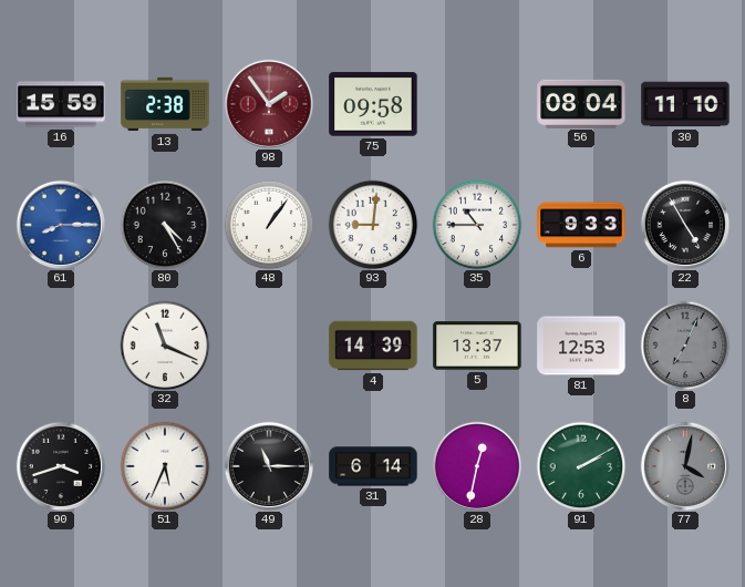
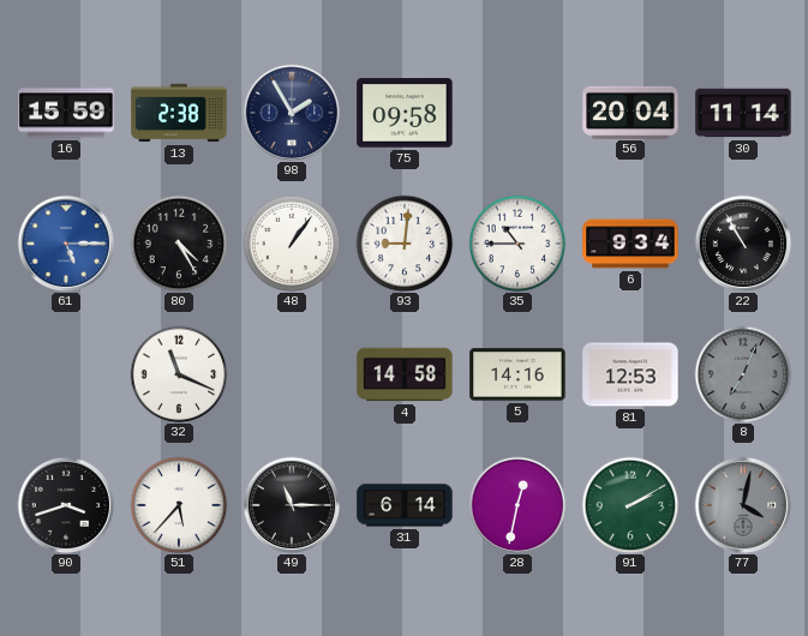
98: 1:54 -> 1:55 (292, 113)
98 dial: burgundy -> navy (292, 113)
56: 08:04 -> 20:04 (630, 112)
30: 11:10 -> 11:14 (743, 113)
61: 8:15 -> 5:15 (66, 244)
6: 9:33 -> 9:34 (630, 244)
22: 4:55 -> 10:55 (743, 244)
4: 14:39 -> 14:58 (405, 374)
5: 13:37 -> 14:16 (517, 374)
51: 5:34 -> 5:37 (179, 505)
